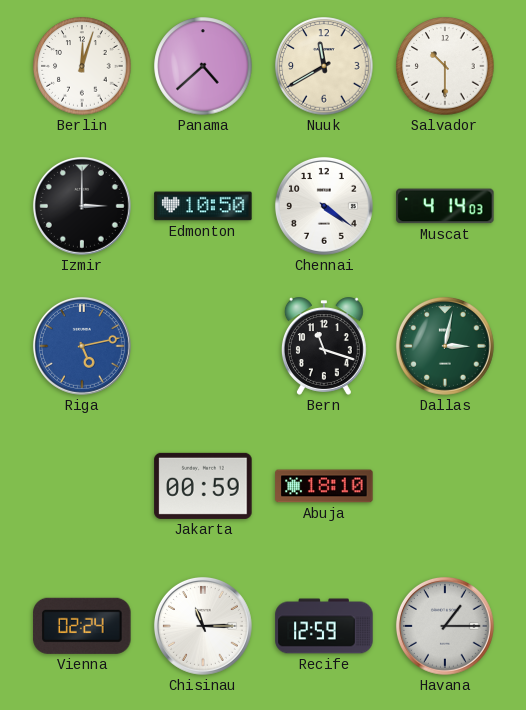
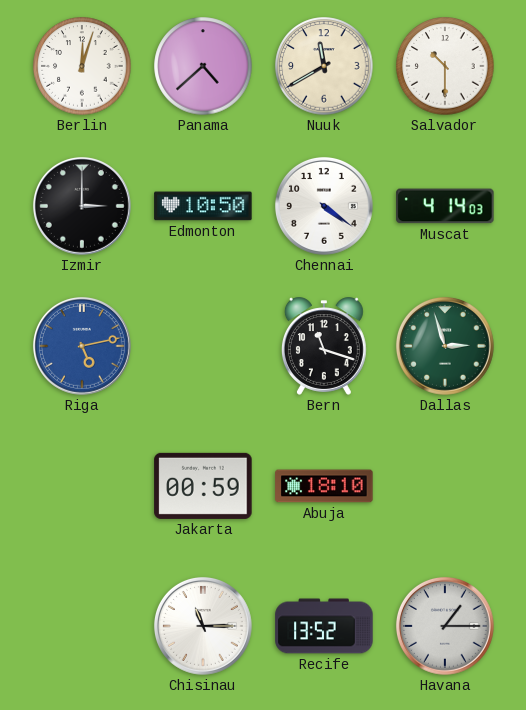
Dallas: 3:02 -> 2:57 (445, 346)
Vienna: 02:24 -> none (82, 626)
Recife: 12:59 -> 13:52 (324, 626)
